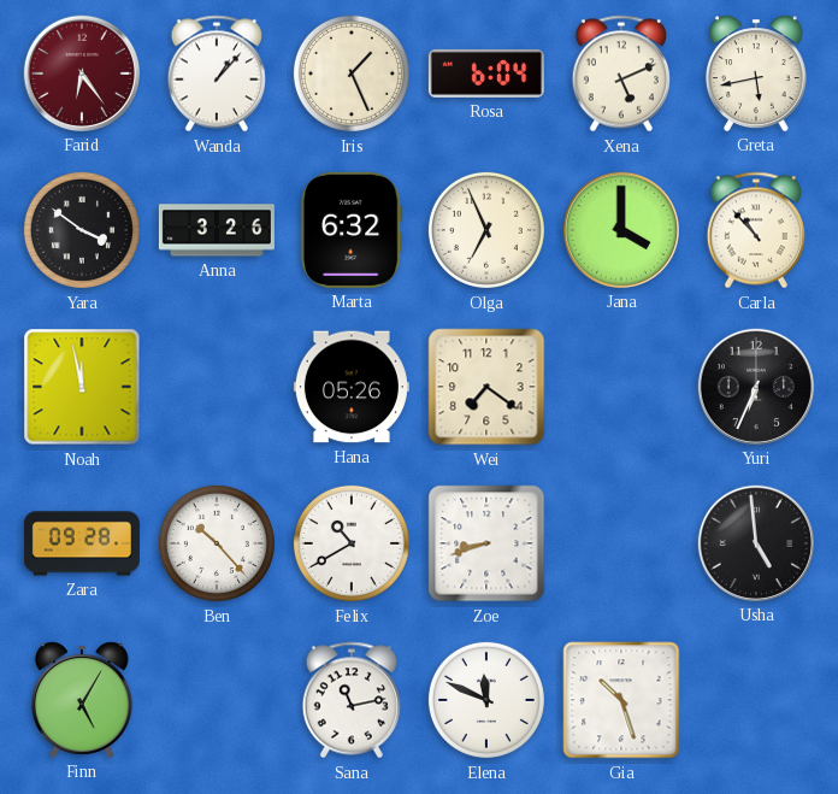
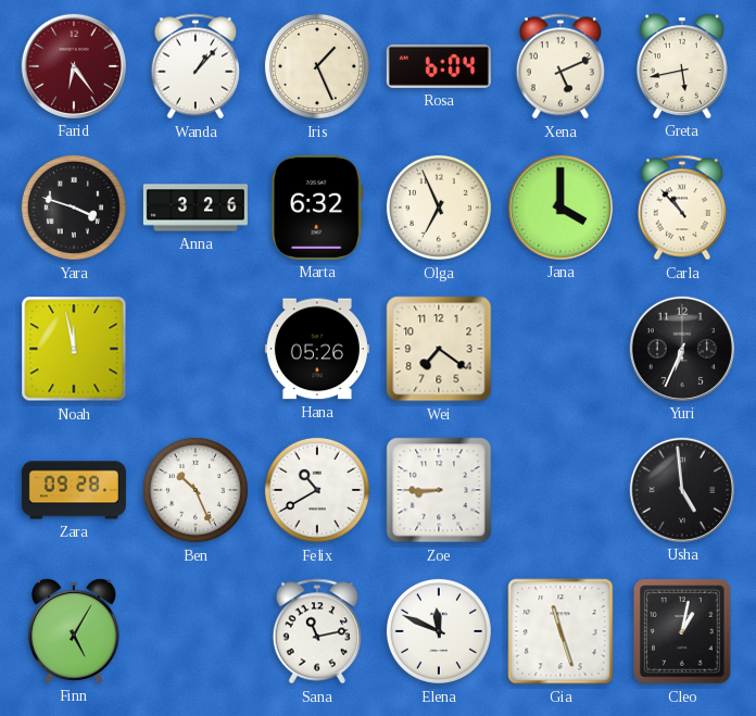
Yara: 3:51 -> 3:48 (74, 208)
Ben: 10:23 -> 10:26 (196, 490)
Zoe: 8:42 -> 8:45 (439, 490)
Gia: 10:27 -> 11:27 (560, 631)
Cleo: none -> 1:02 (682, 631)
